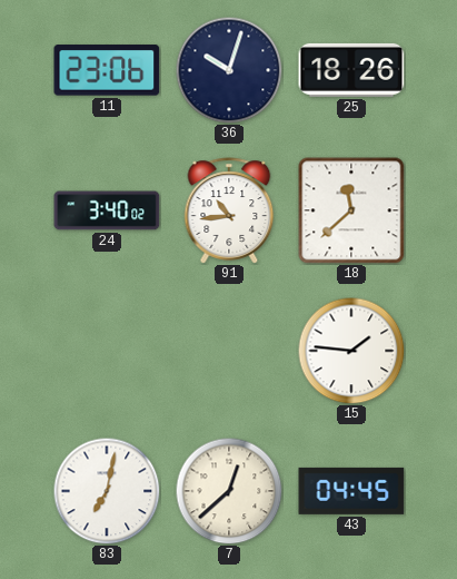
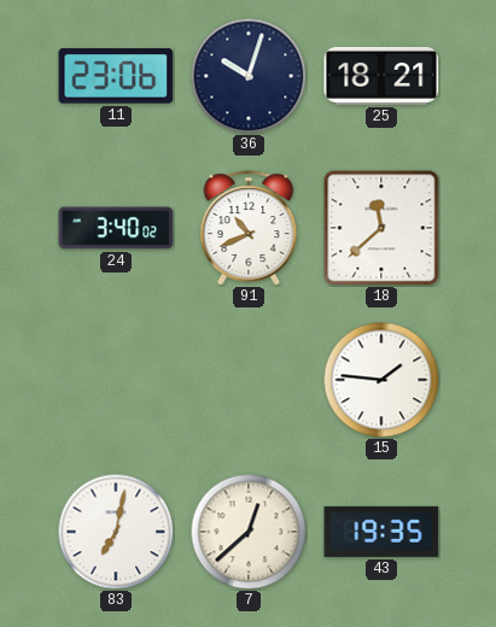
25: 18:26 -> 18:21 (381, 76)
91: 10:44 -> 10:41 (249, 228)
43: 04:45 -> 19:35 (381, 532)
